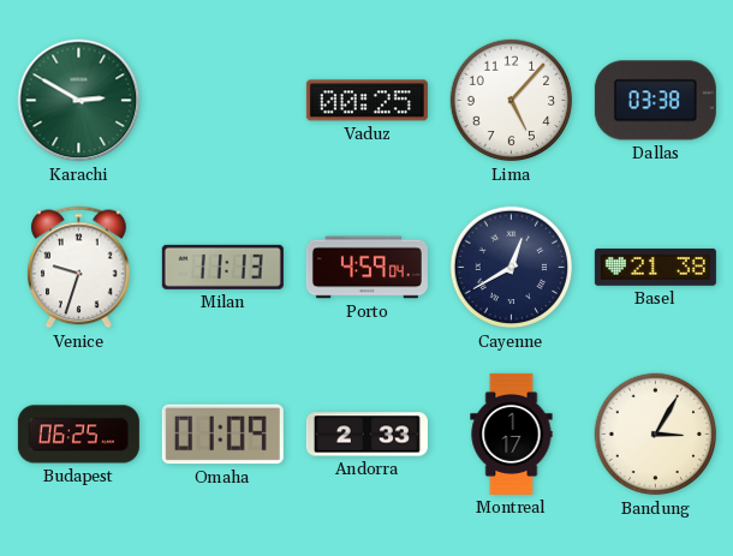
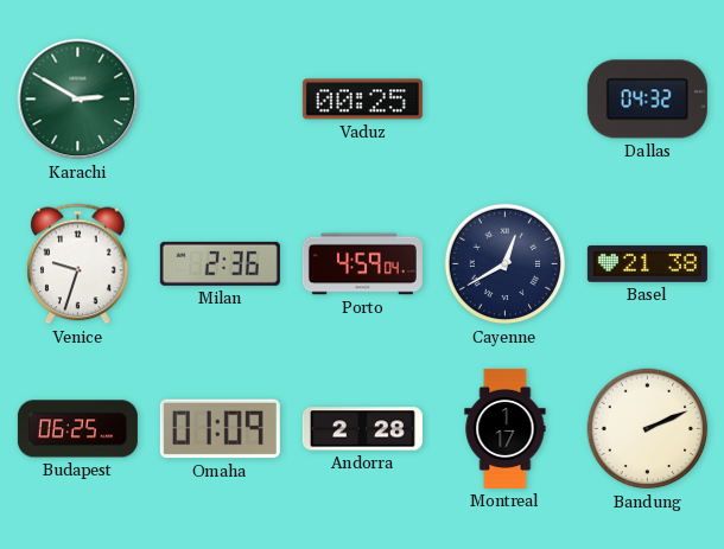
Lima: 5:07 -> none (512, 101)
Dallas: 03:38 -> 04:32 (647, 100)
Milan: 11:13 -> 2:36 (220, 263)
Andorra: 2:33 -> 2:28 (362, 429)
Bandung: 3:05 -> 2:11 (648, 429)
